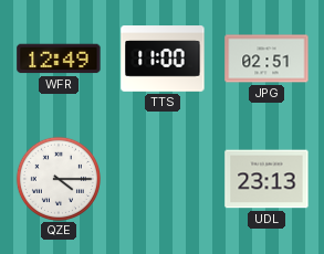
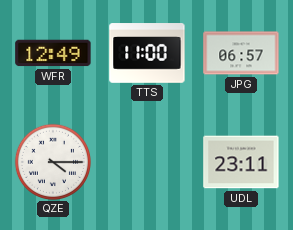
JPG: 02:51 -> 06:57 (241, 53)
UDL: 23:13 -> 23:11 (241, 162)
